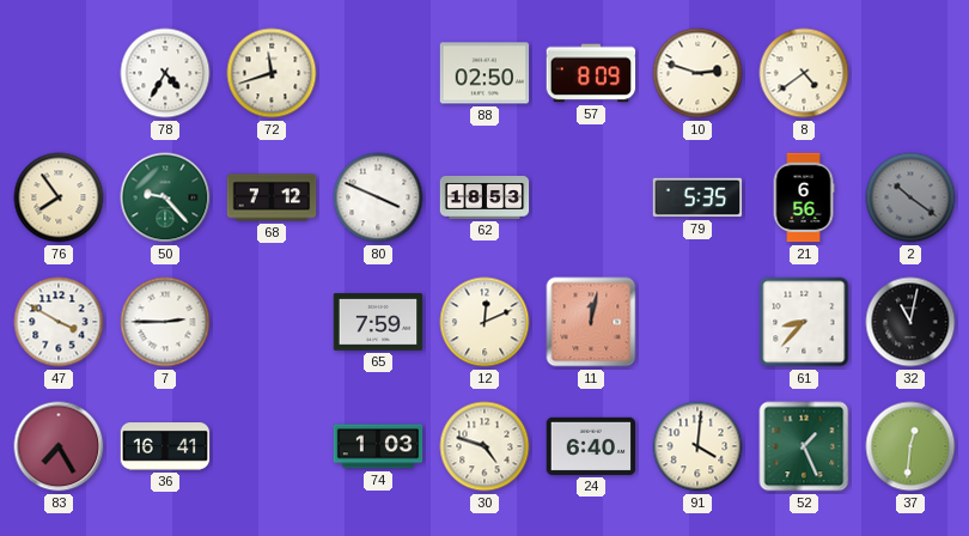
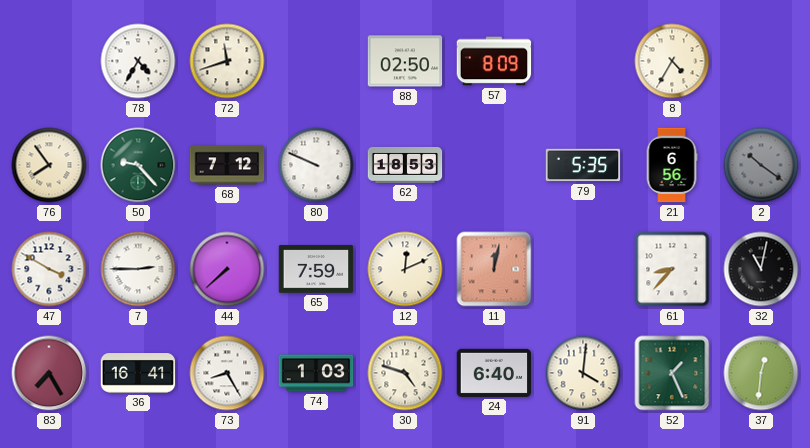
10: 2:48 -> none (697, 73)
8: 4:39 -> 4:35 (672, 61)
80: 3:49 -> 9:49 (316, 165)
44: none -> 7:38 (227, 269)
73: none -> 8:25 (227, 373)
